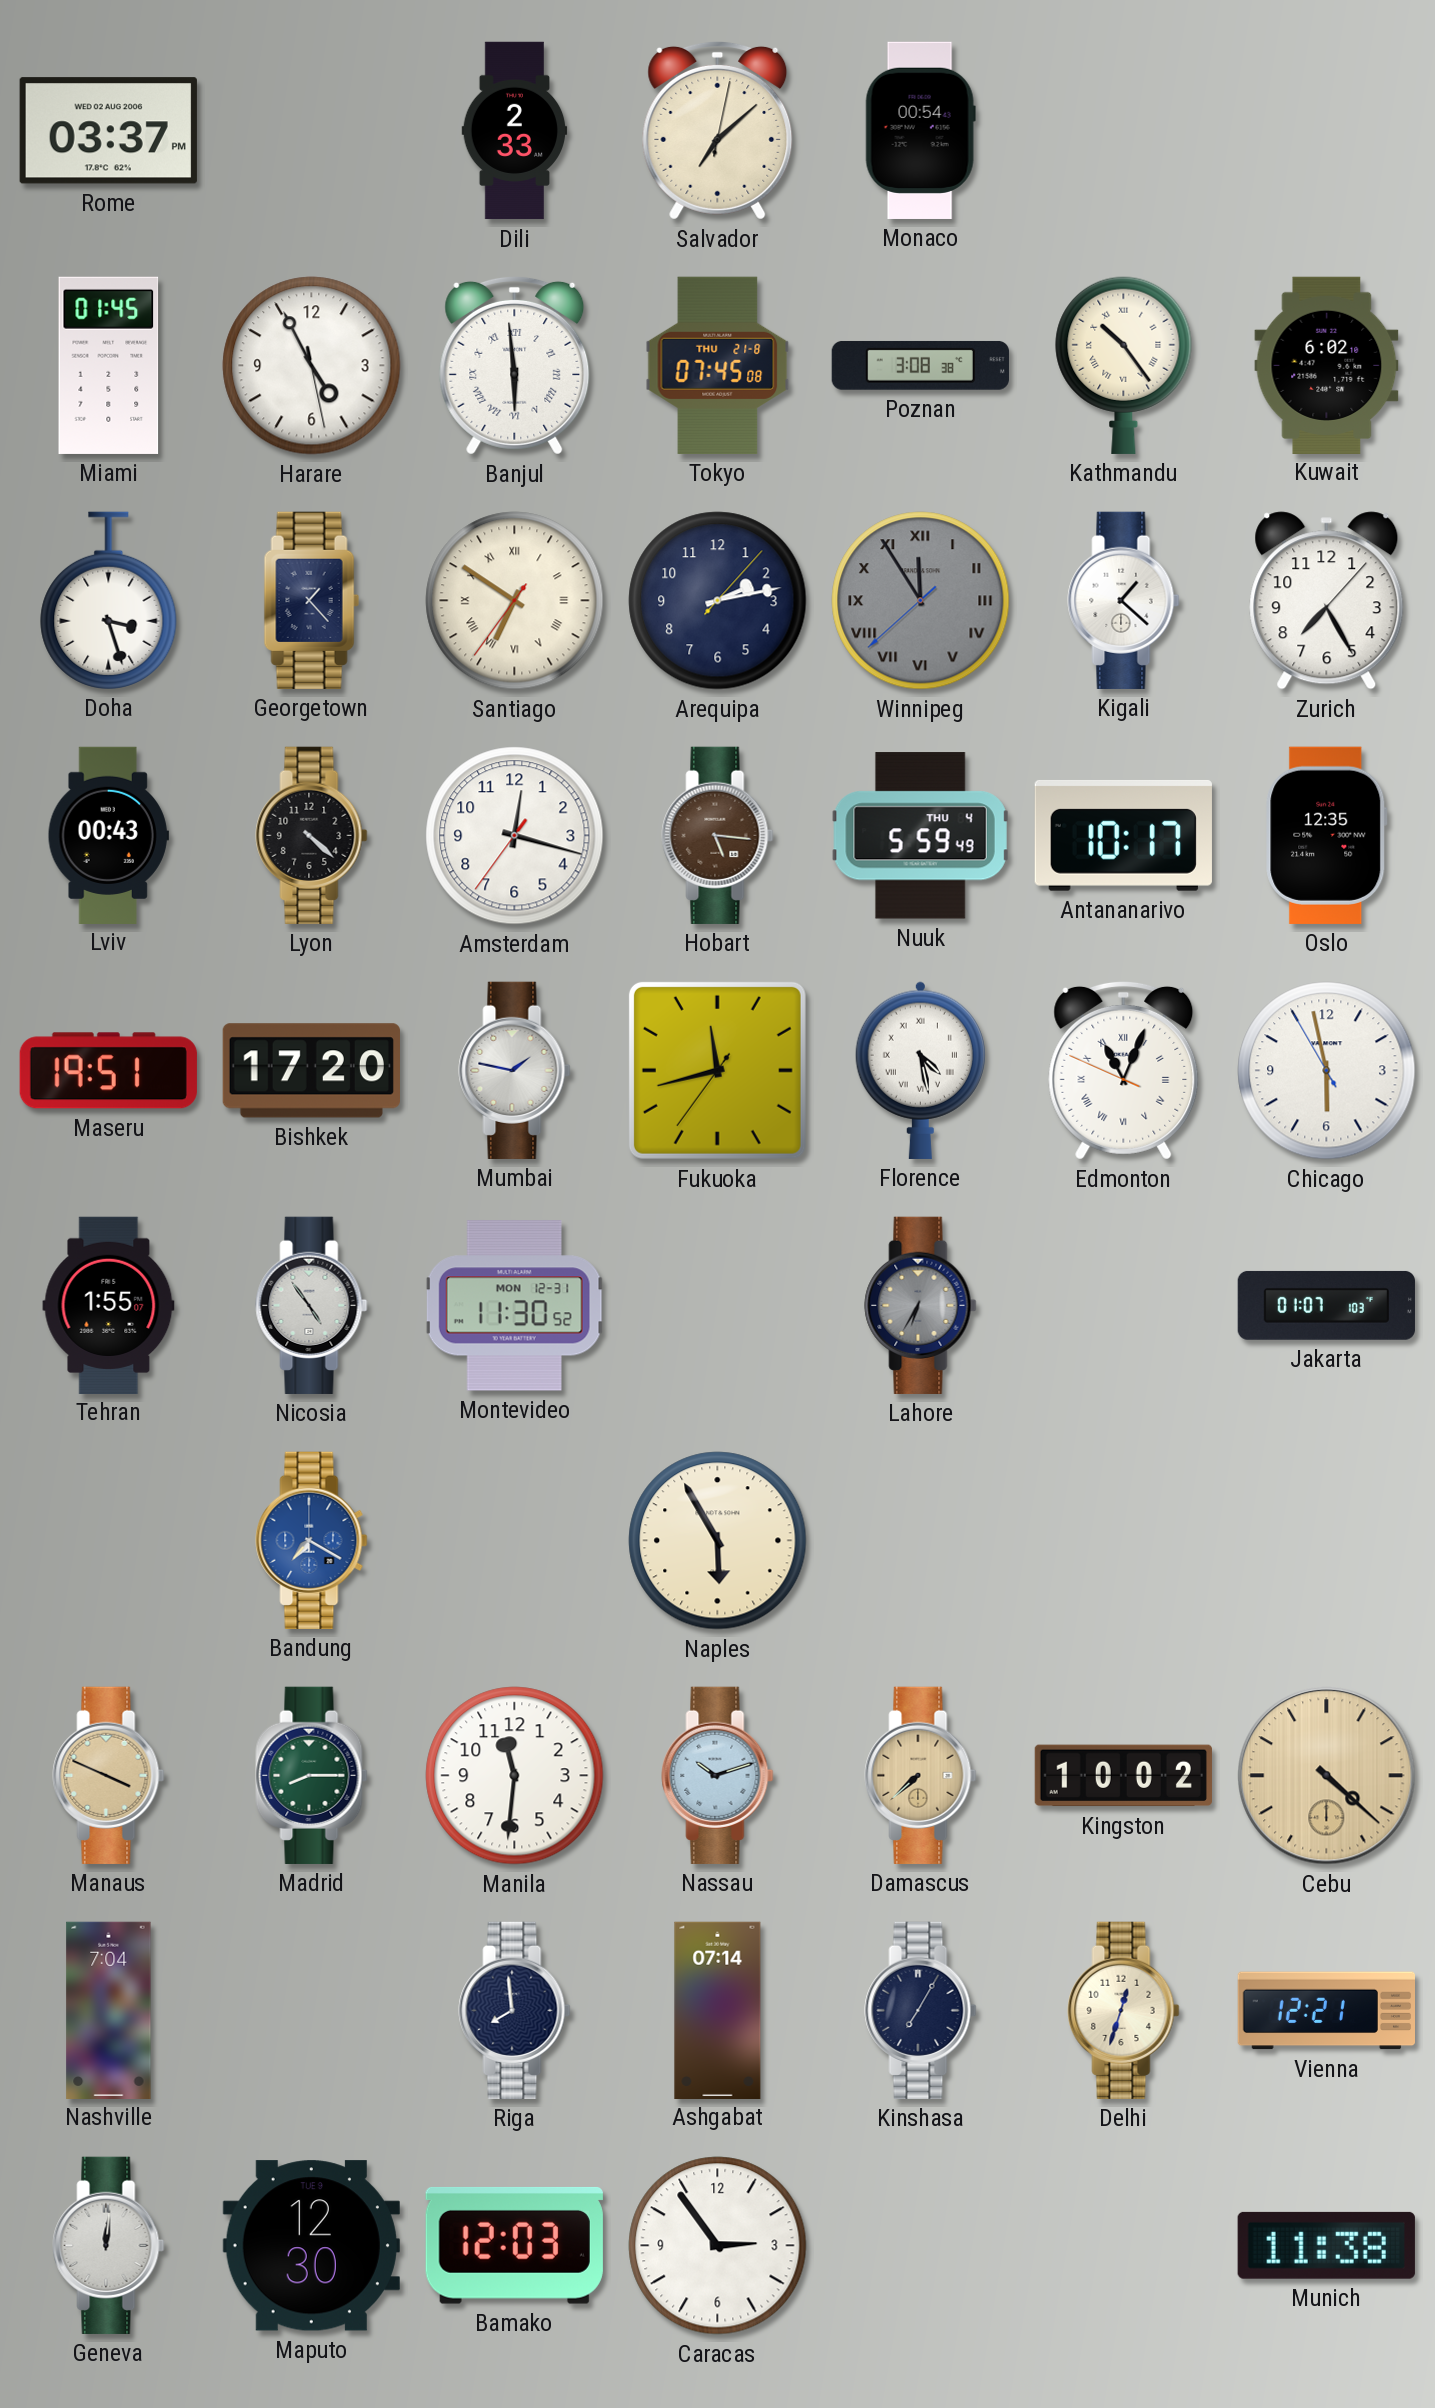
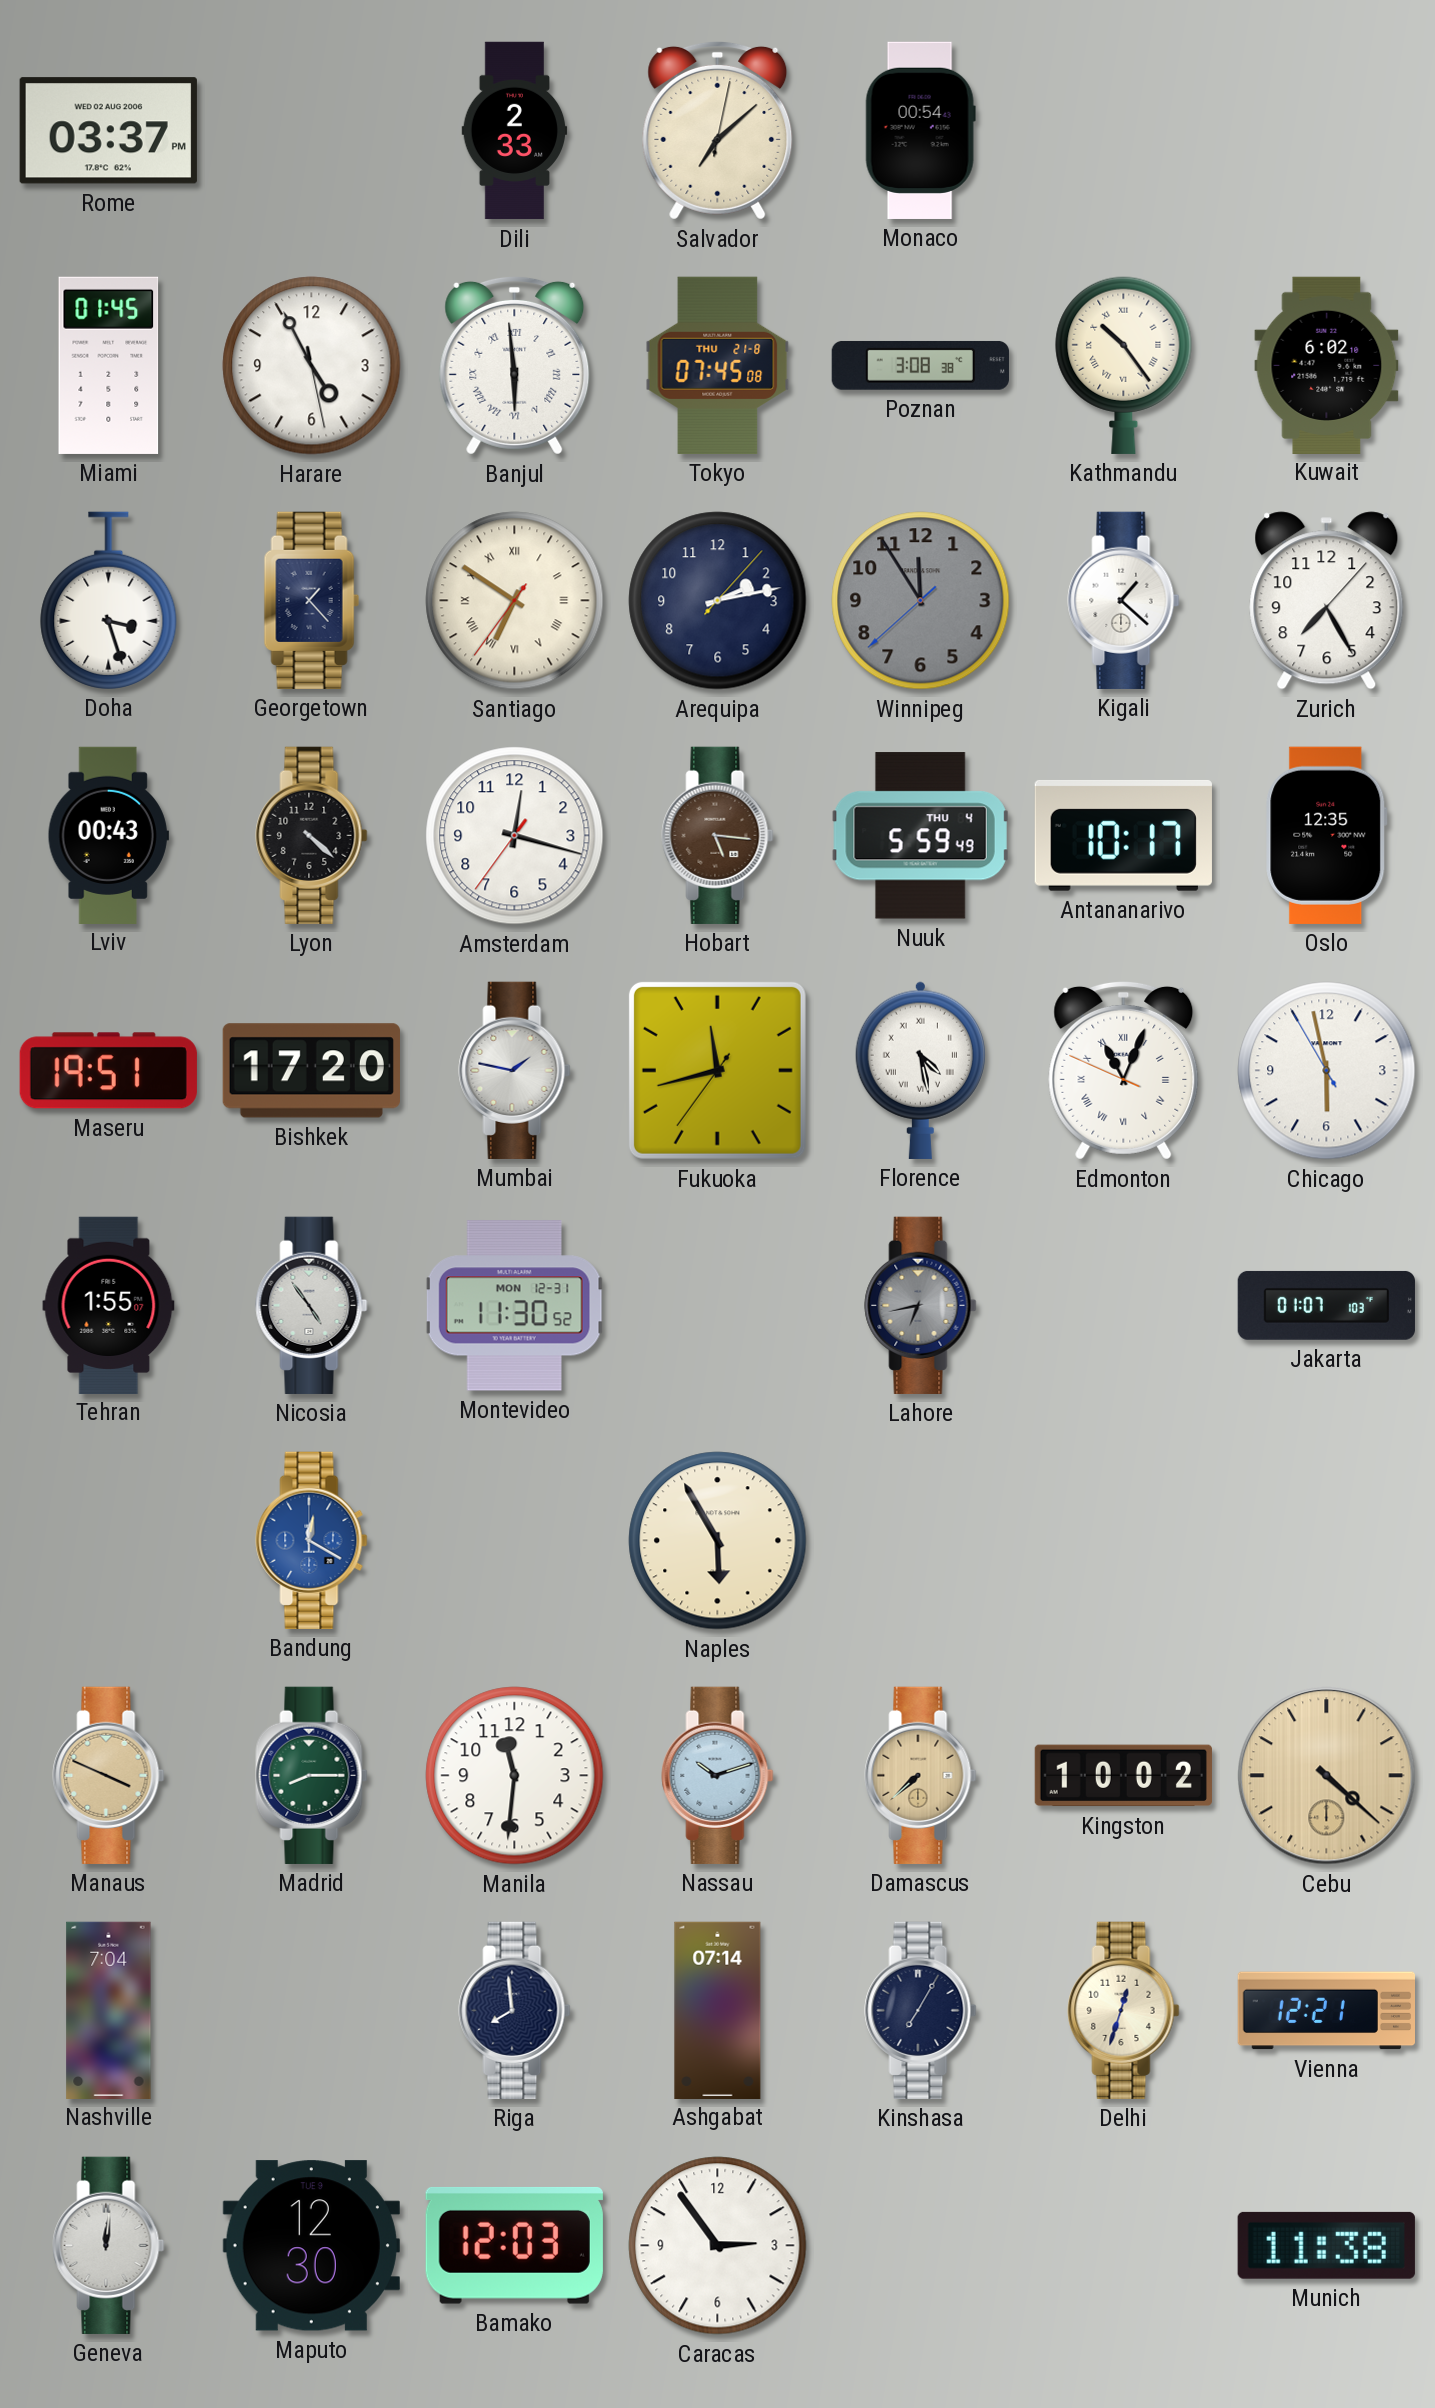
Winnipeg numerals: Roman -> Arabic (921, 601)
Lahore: 6:35 -> 6:43 (921, 1305)
Bandung: 7:20 -> 12:20 (312, 1540)
